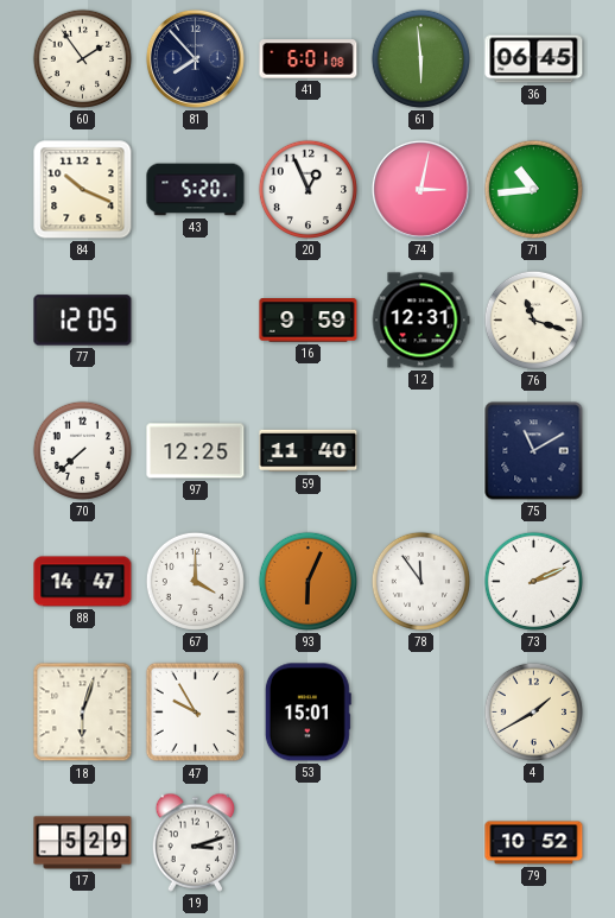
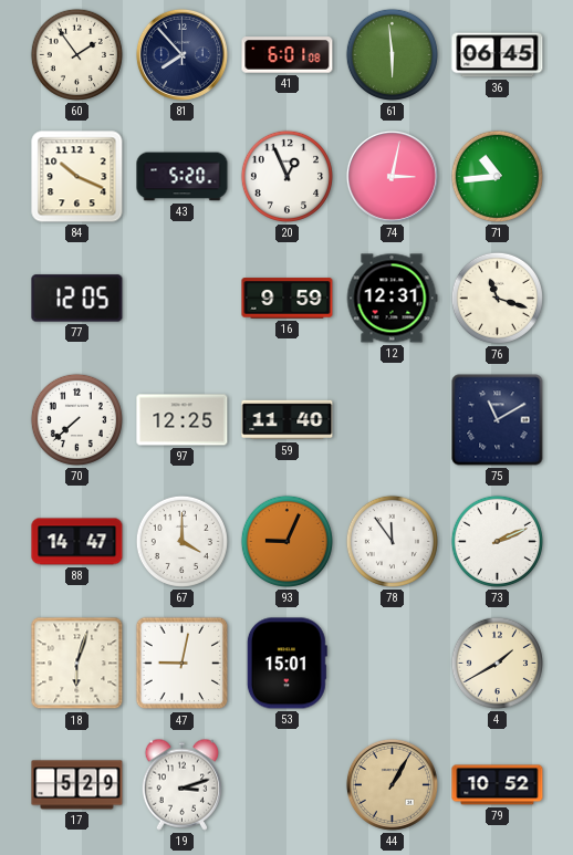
93: 6:04 -> 9:04 (286, 541)
47: 9:55 -> 9:02 (183, 664)
44: none -> 1:05 (392, 784)
